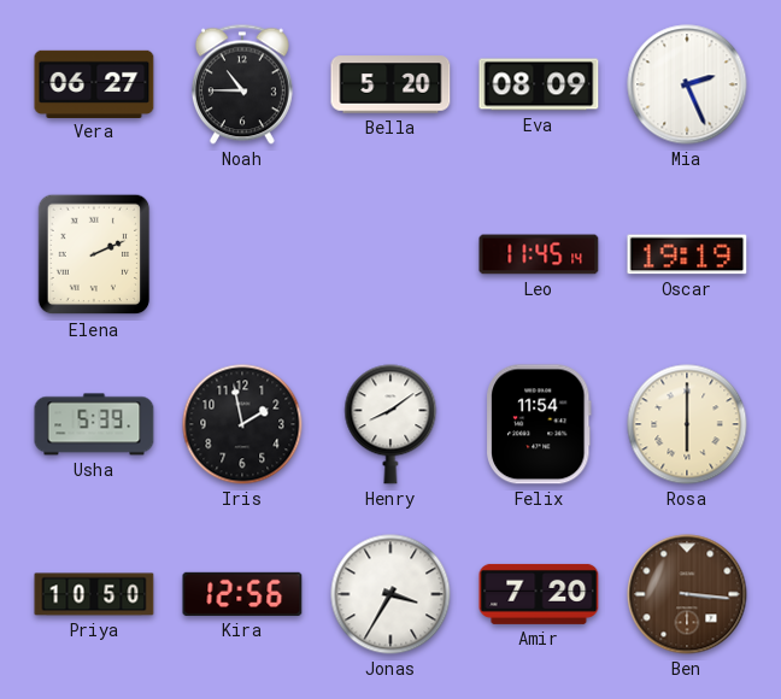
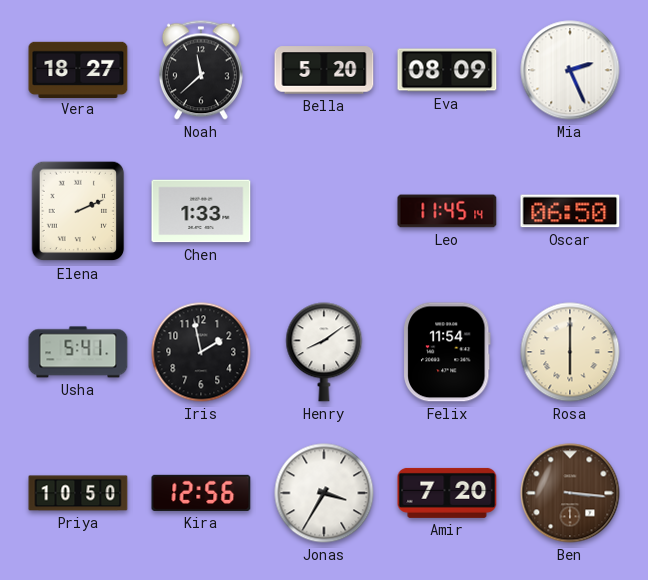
Vera: 06:27 -> 18:27 (78, 69)
Noah: 10:45 -> 11:38 (201, 70)
Chen: none -> 1:33 (201, 211)
Oscar: 19:19 -> 06:50 (570, 211)
Usha: 5:39 -> 5:41 (78, 352)
